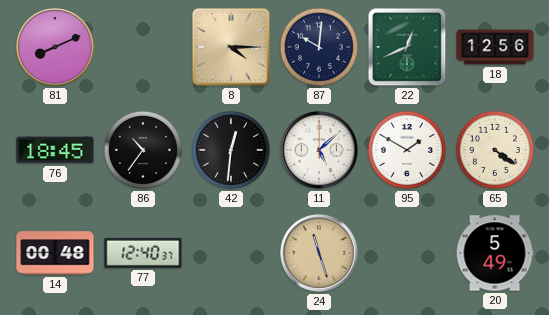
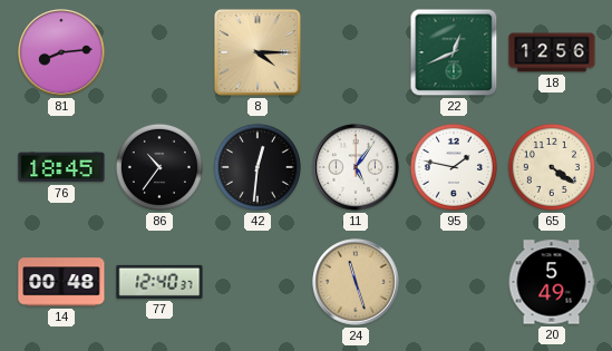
81: 8:11 -> 8:14 (61, 52)
87: 10:01 -> none (319, 47)
11: 5:08 -> 5:06 (356, 167)
95: 1:50 -> 1:47 (454, 167)
